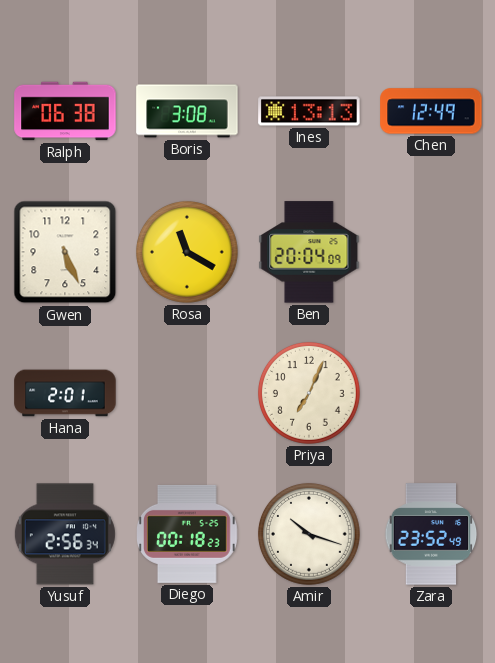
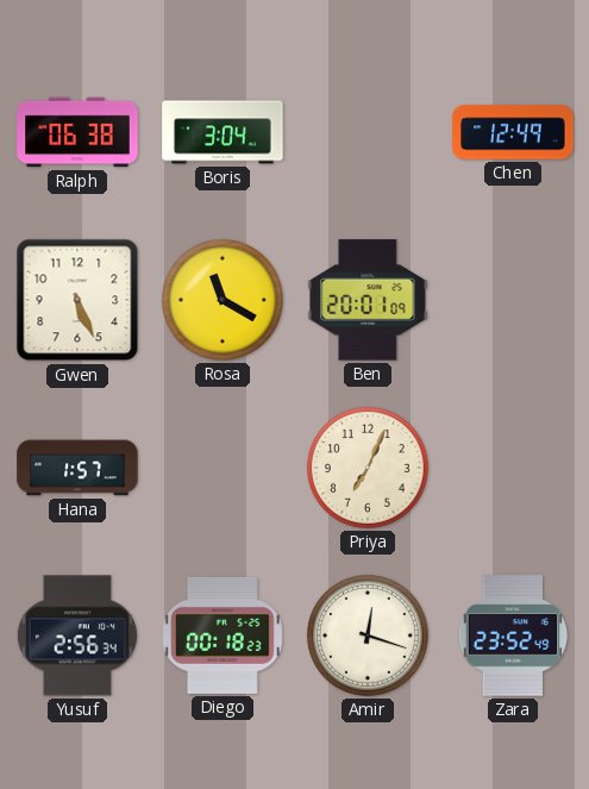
Boris: 3:08 -> 3:04 (223, 132)
Ines: 13:13 -> none (309, 111)
Ben: 20:04 -> 20:01 (368, 300)
Hana: 2:01 -> 1:57 (77, 468)
Amir: 10:18 -> 12:18 (368, 635)
